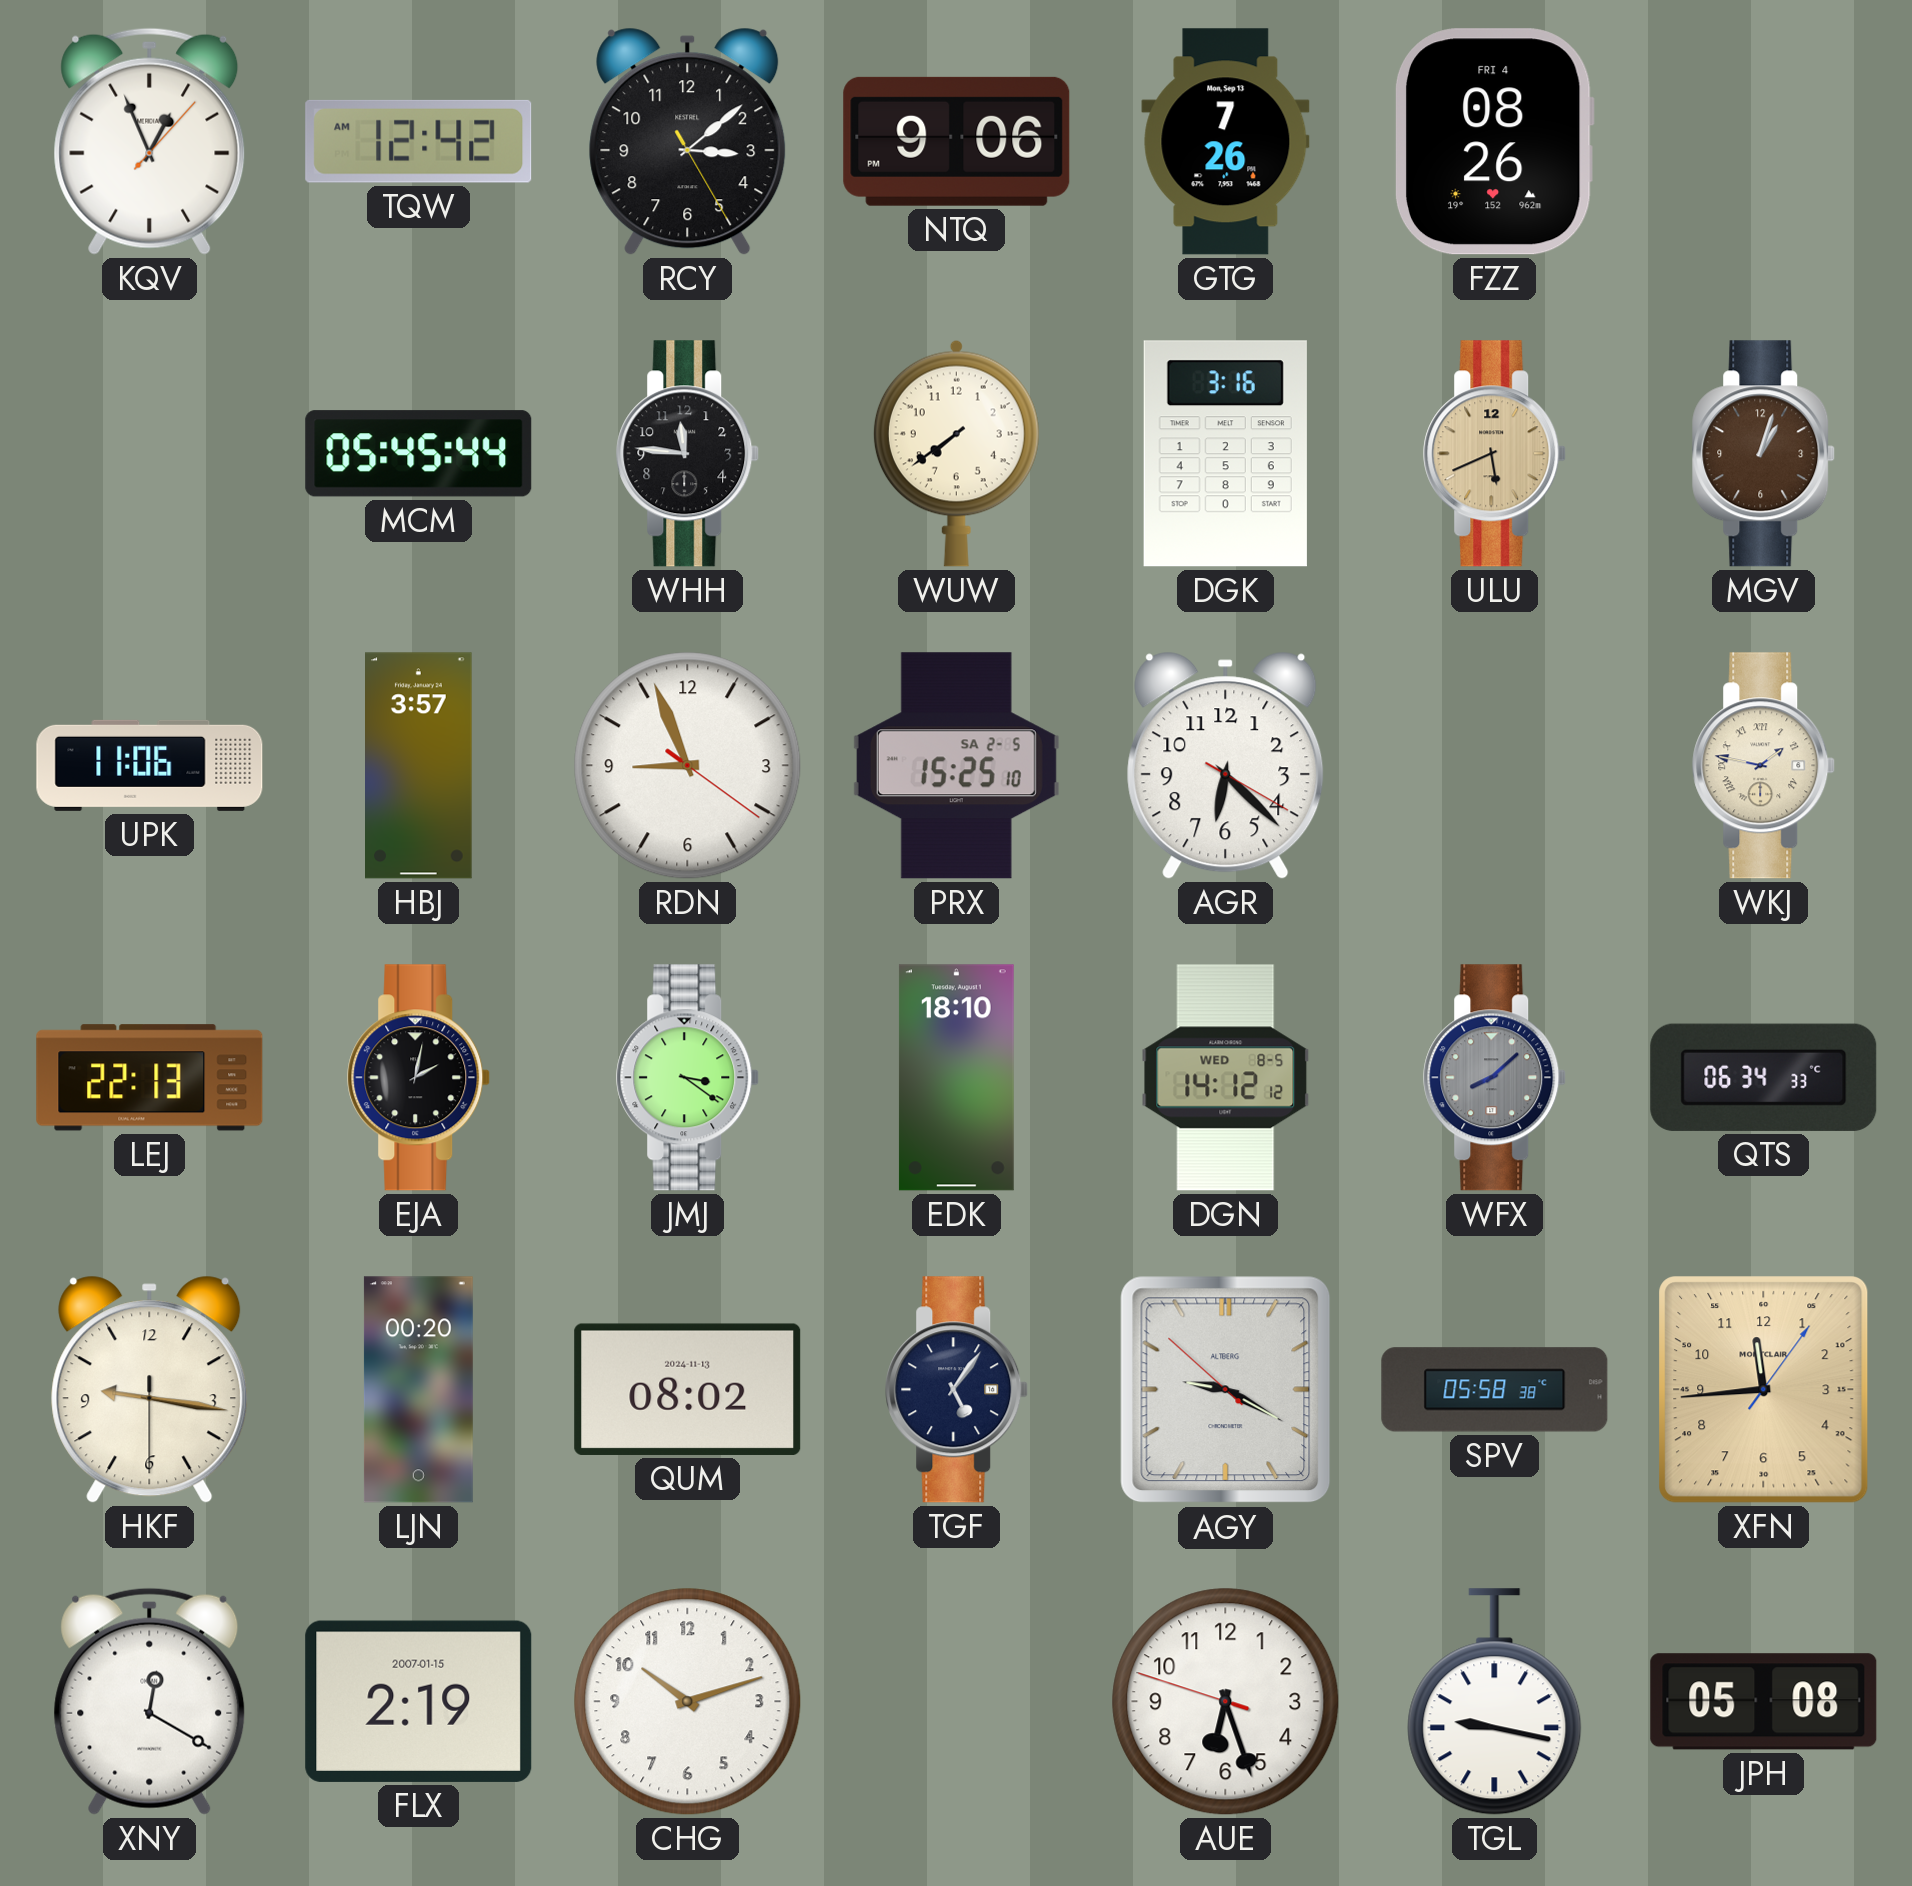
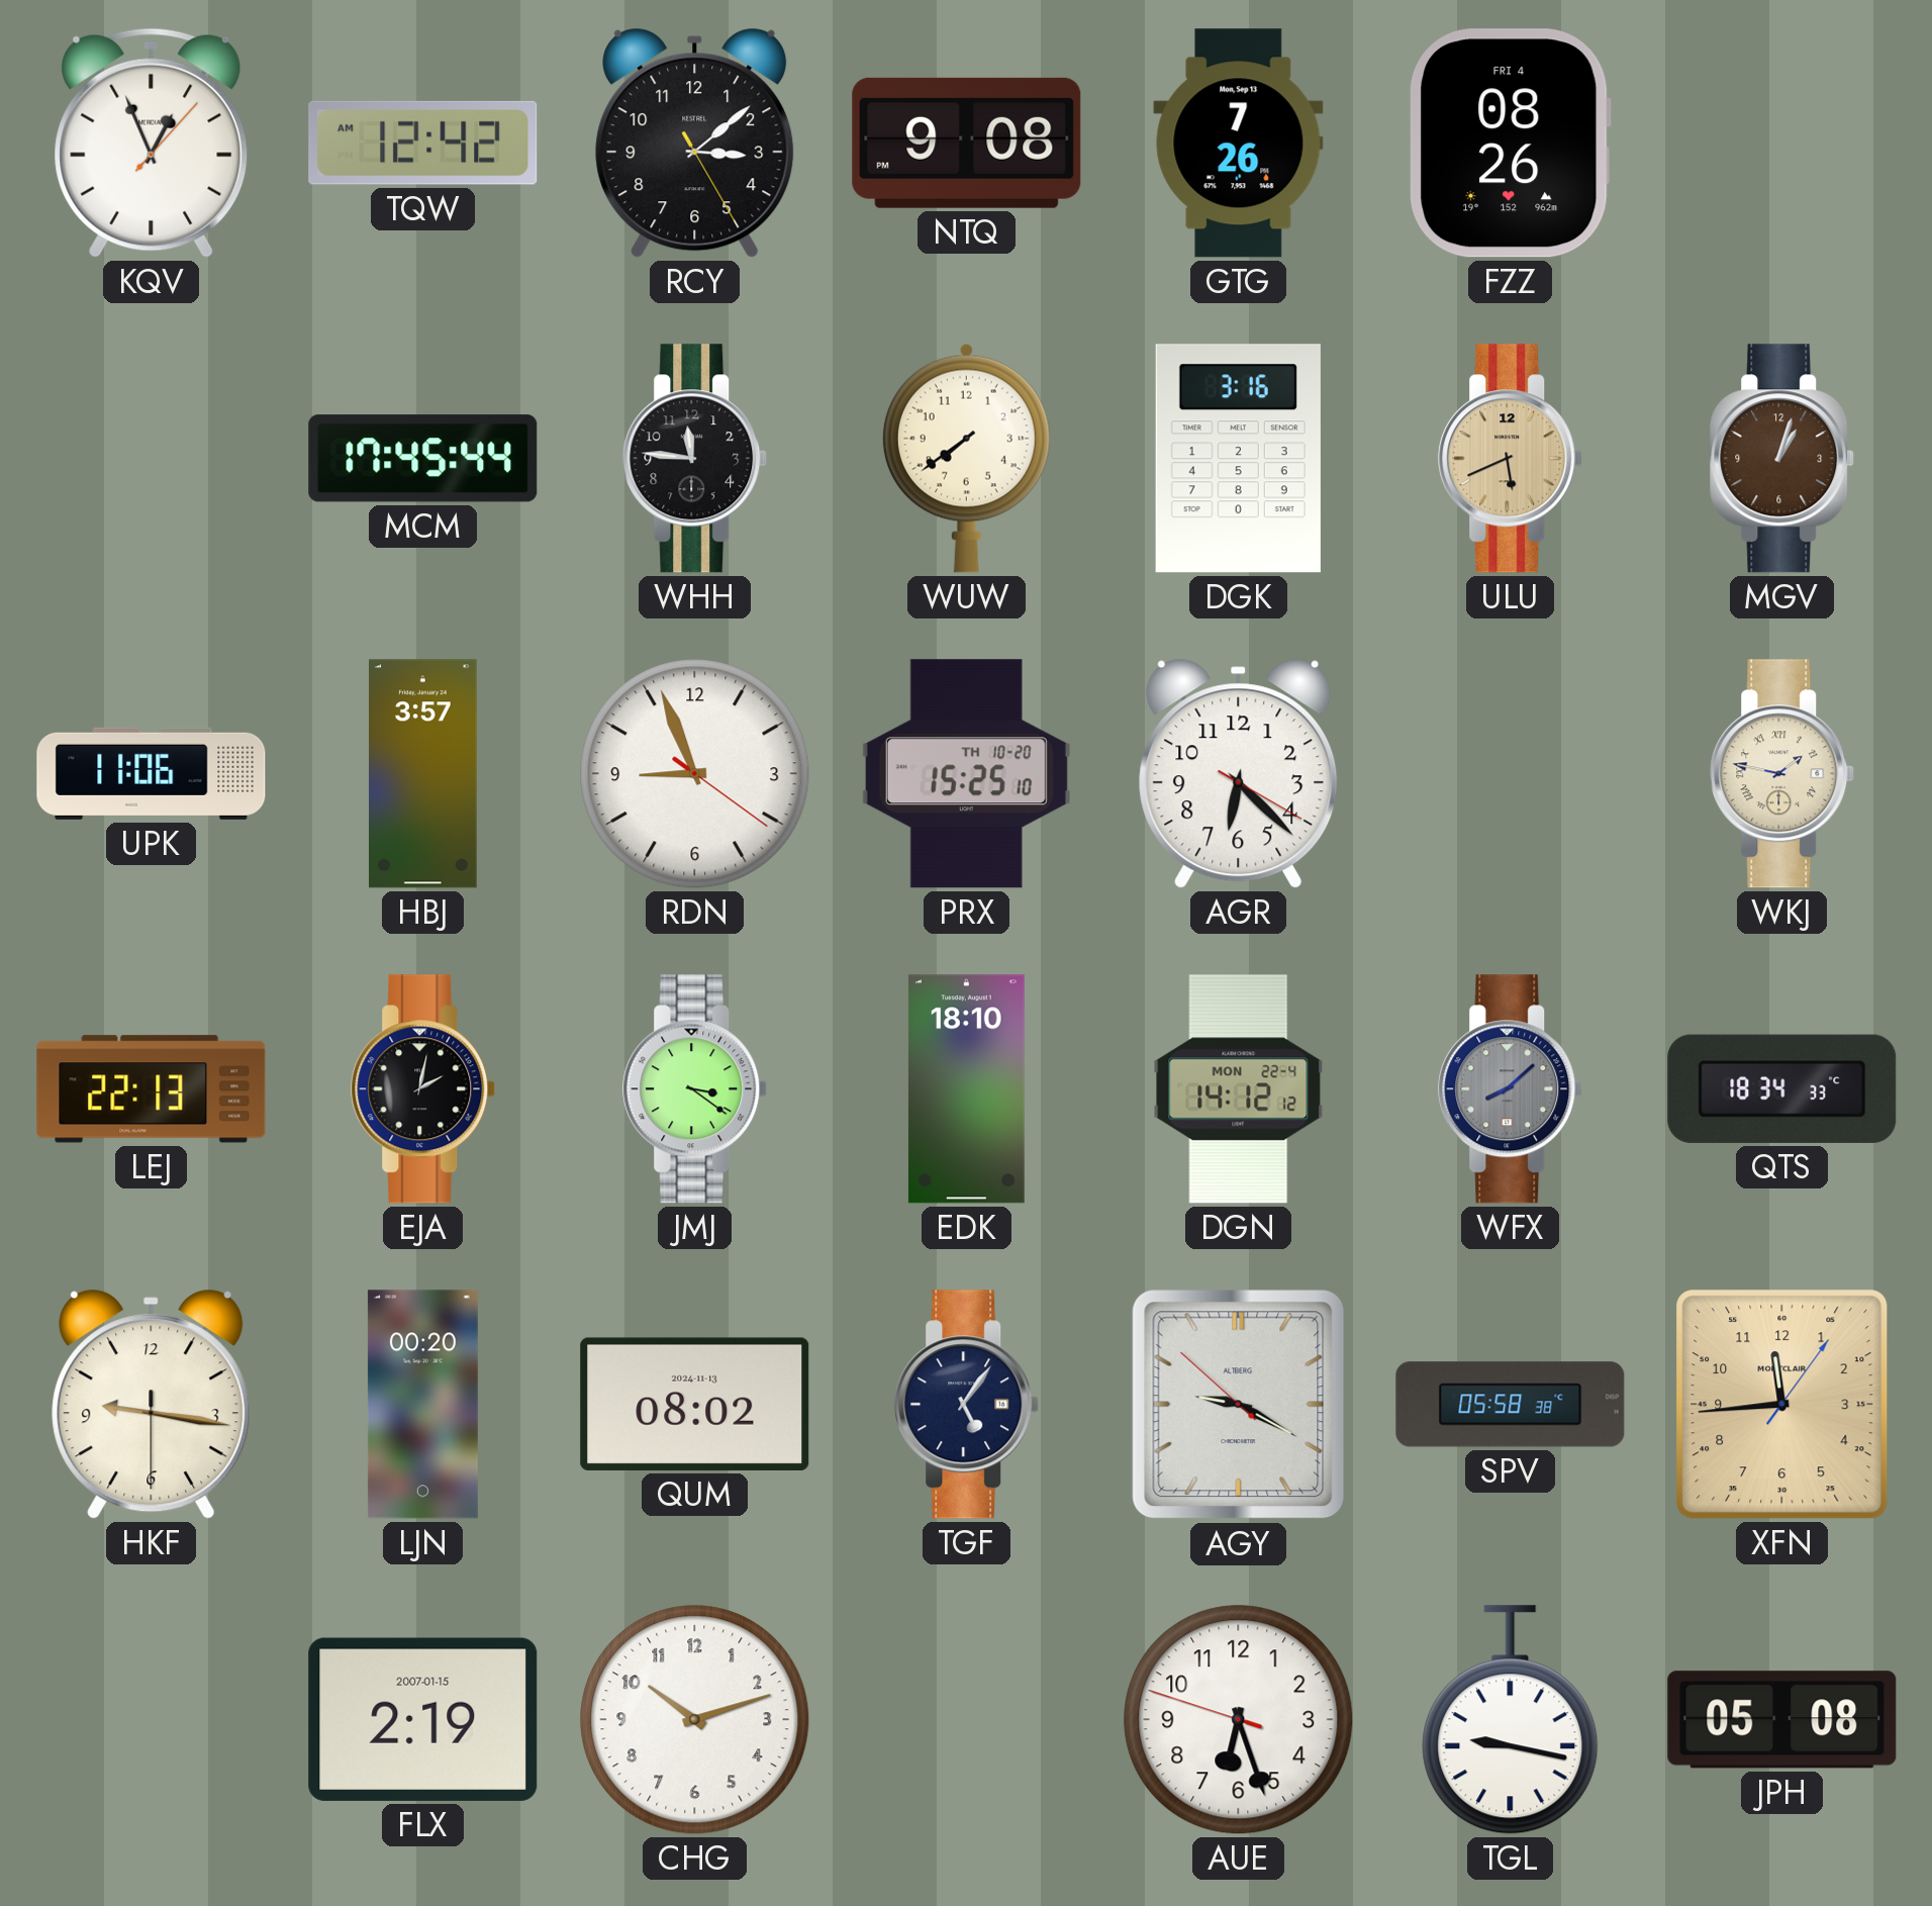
NTQ: 9:06 -> 9:08 (967, 142)
MCM: 05:45 -> 17:45 (423, 459)
PRX date: SA 2-5 -> TH 10-20 (966, 774)
DGN date: WED 8-5 -> MON 22-4 (1239, 1089)
QTS: 06:34 -> 18:34 (1782, 1088)
XNY: 12:20 -> none (150, 1701)
